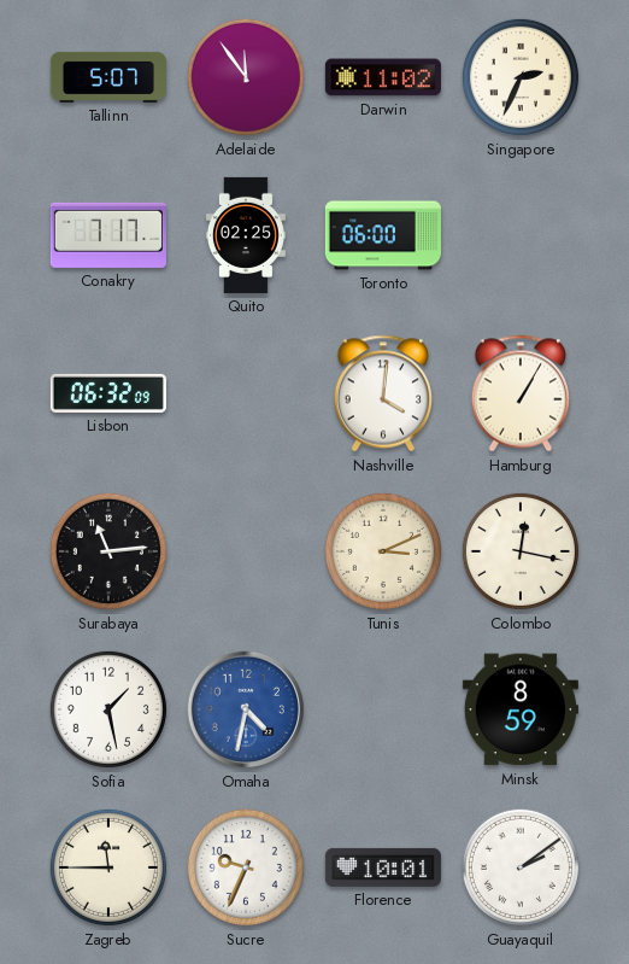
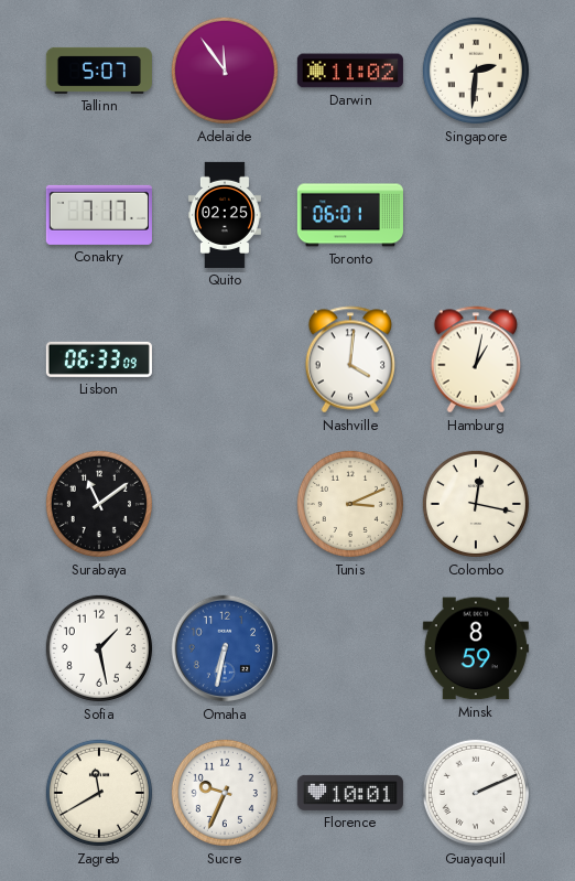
Singapore: 2:34 -> 2:31 (476, 71)
Toronto: 06:00 -> 06:01 (350, 215)
Lisbon: 06:32 -> 06:33 (99, 359)
Hamburg: 1:05 -> 1:02 (476, 359)
Surabaya: 11:14 -> 11:09 (99, 504)
Omaha: 4:32 -> 6:32 (225, 648)
Zagreb: 11:45 -> 11:40 (99, 793)
Guayaquil: 2:09 -> 2:11 (476, 793)
